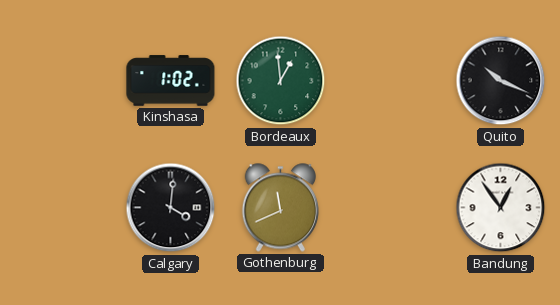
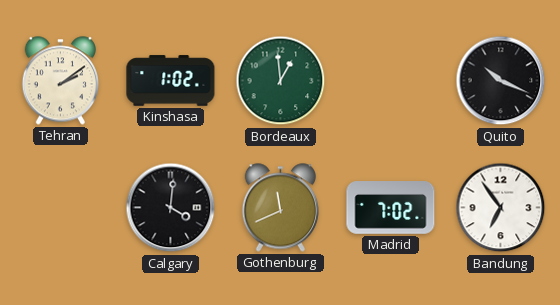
Tehran: none -> 2:09 (60, 81)
Madrid: none -> 7:02 (391, 208)
Bandung: 12:54 -> 6:54 (501, 208)
